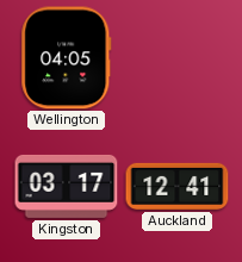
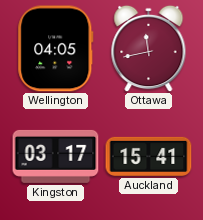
Ottawa: none -> 11:43 (149, 48)
Auckland: 12:41 -> 15:41 (149, 156)
